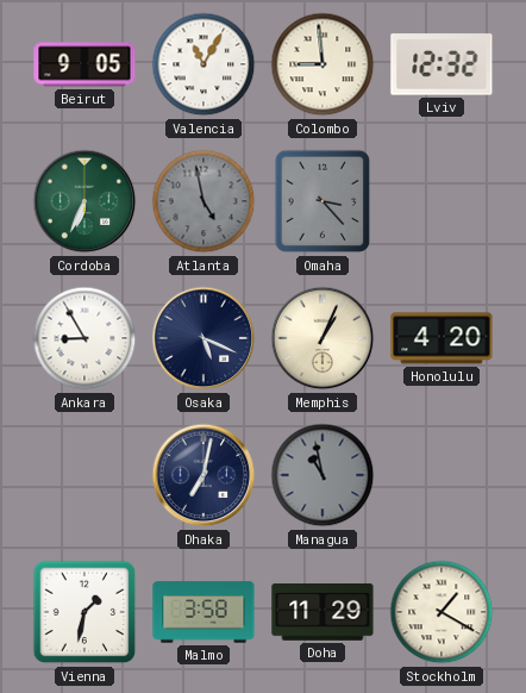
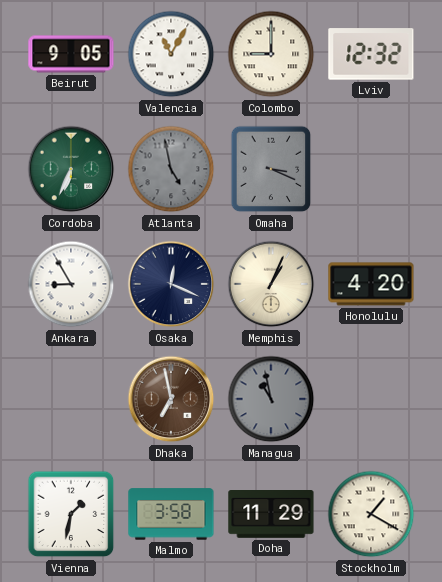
Colombo: 8:59 -> 9:00 (271, 54)
Omaha: 3:23 -> 3:19 (271, 169)
Osaka: 5:19 -> 12:19 (171, 284)
Dhaka: 7:02 -> 6:58 (171, 399)
Dhaka dial: navy -> brown (171, 399)
